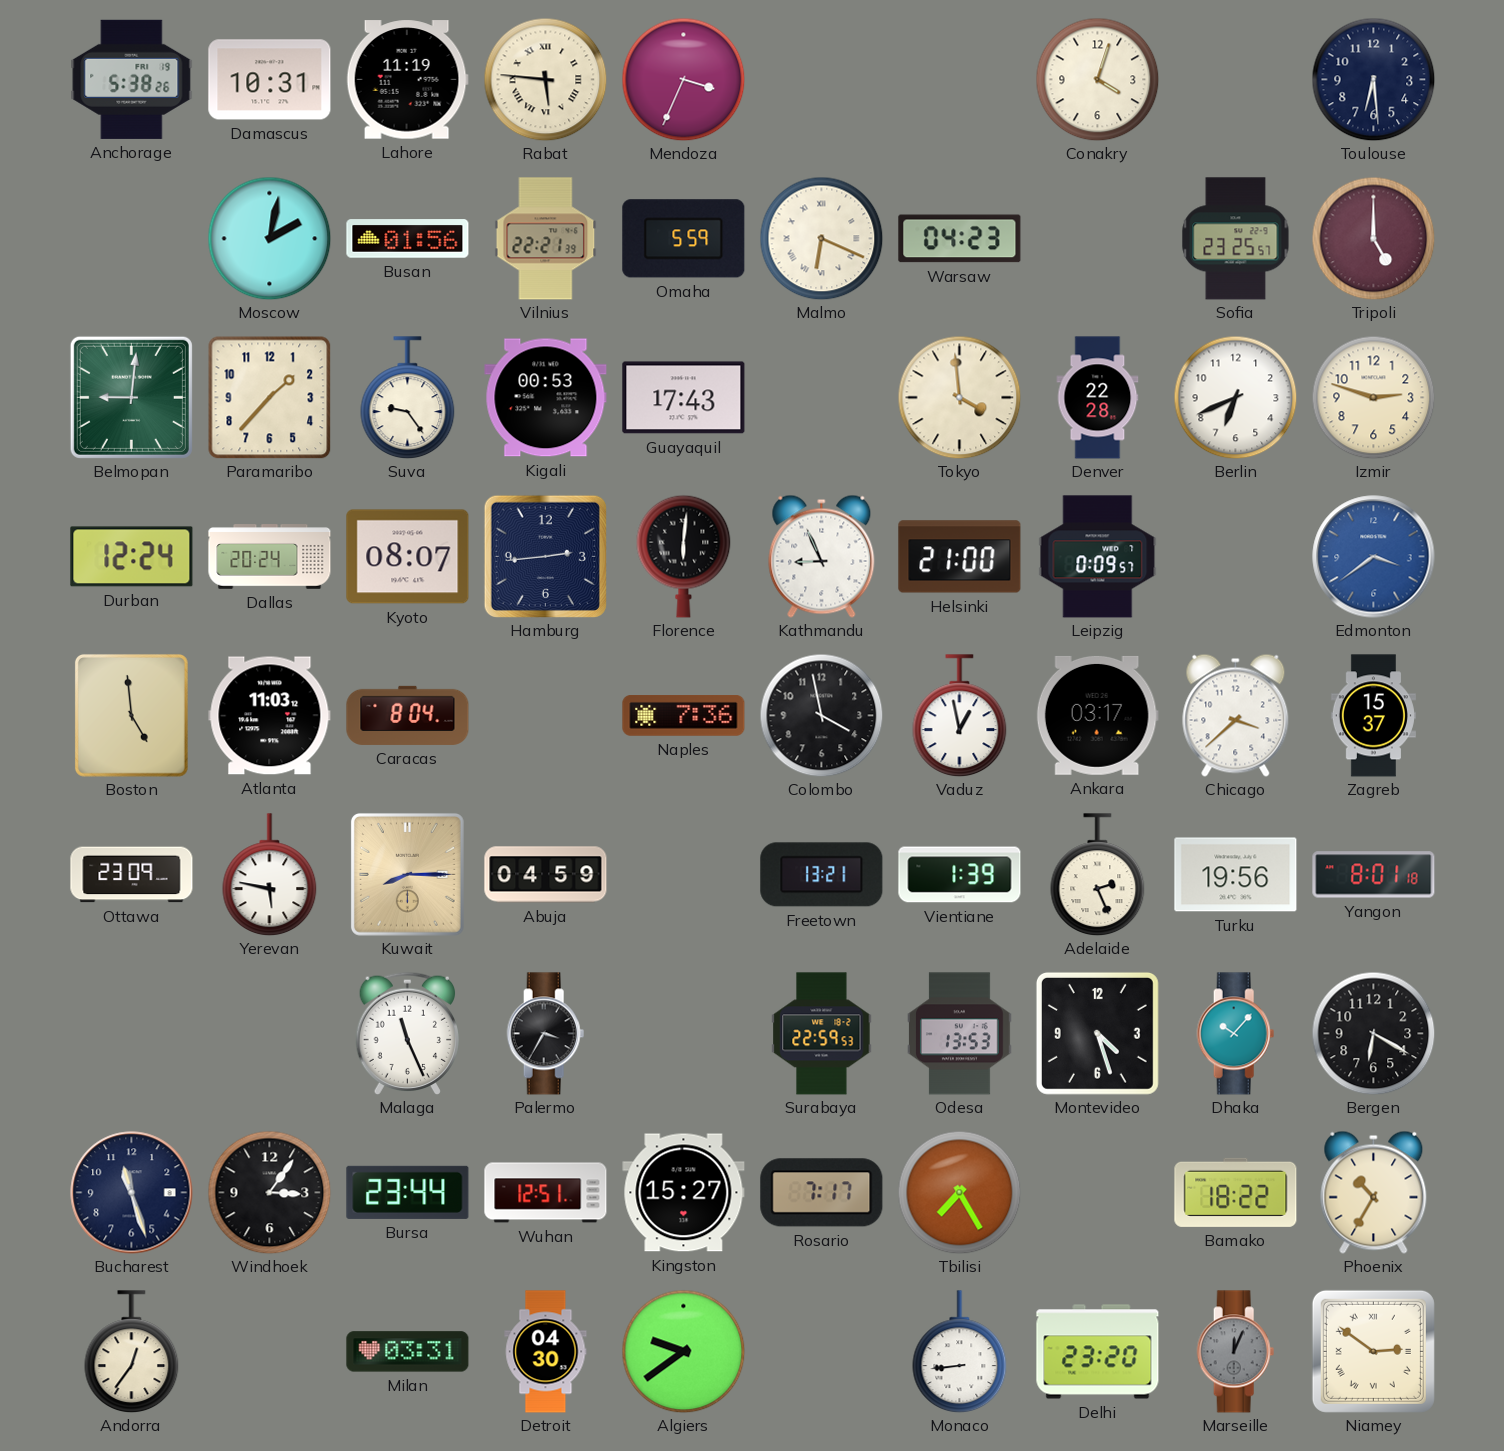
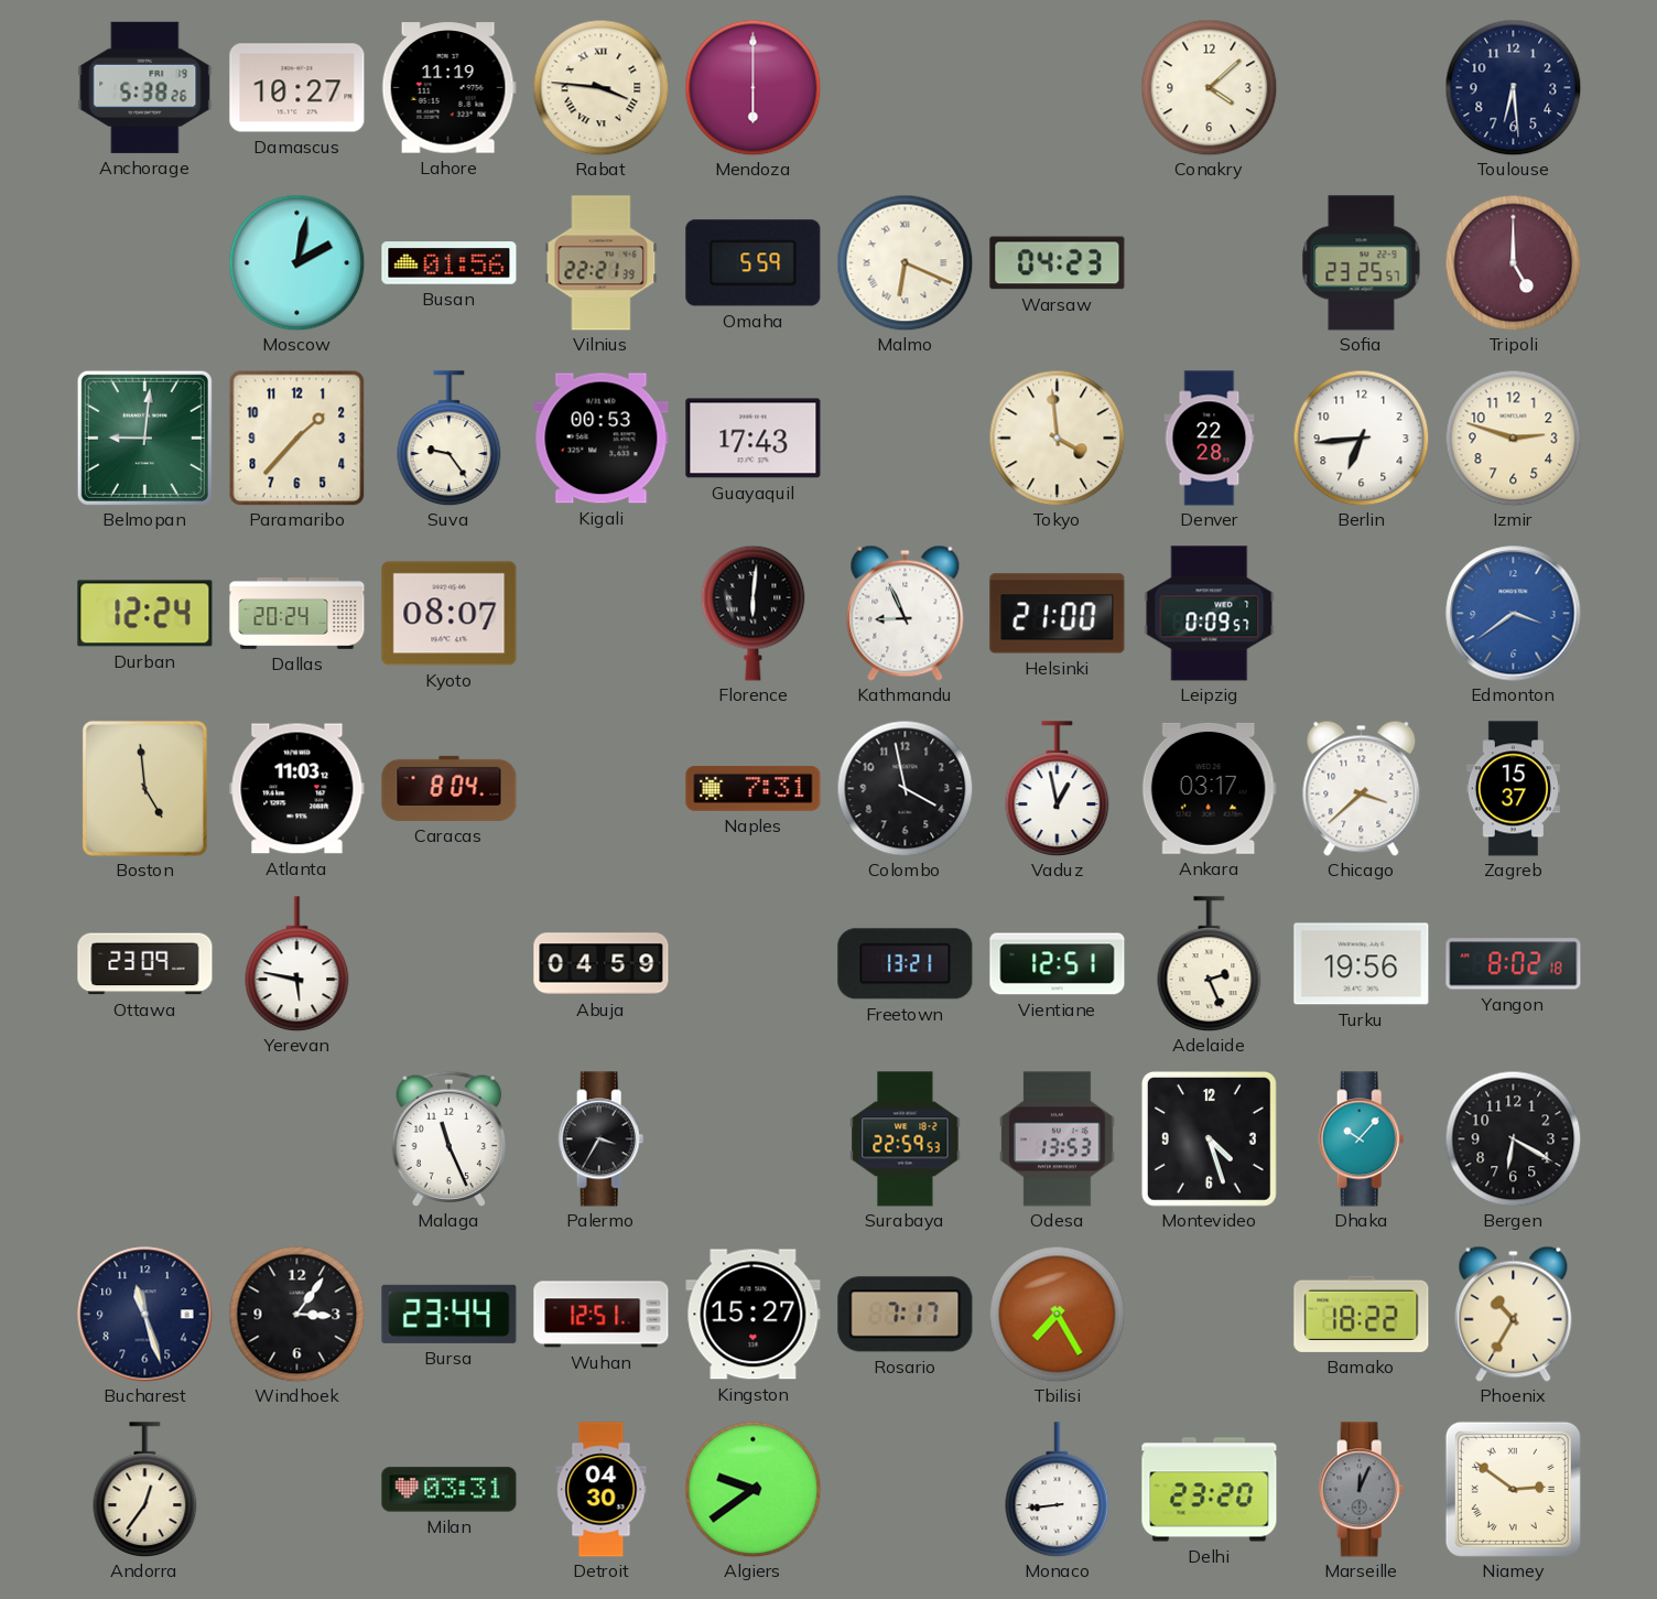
Damascus: 10:31 -> 10:27 (297, 88)
Rabat: 5:46 -> 3:46 (600, 87)
Mendoza: 3:34 -> 6:00 (752, 87)
Conakry: 4:03 -> 4:08 (1209, 87)
Berlin: 6:41 -> 6:44 (1361, 437)
Hamburg: 2:44 -> none (545, 556)
Naples: 7:36 -> 7:31 (754, 789)
Kuwait: 8:15 -> none (407, 874)
Vientiane: 1:39 -> 12:51 (1058, 964)
Yangon: 8:01 -> 8:02 (1514, 964)
